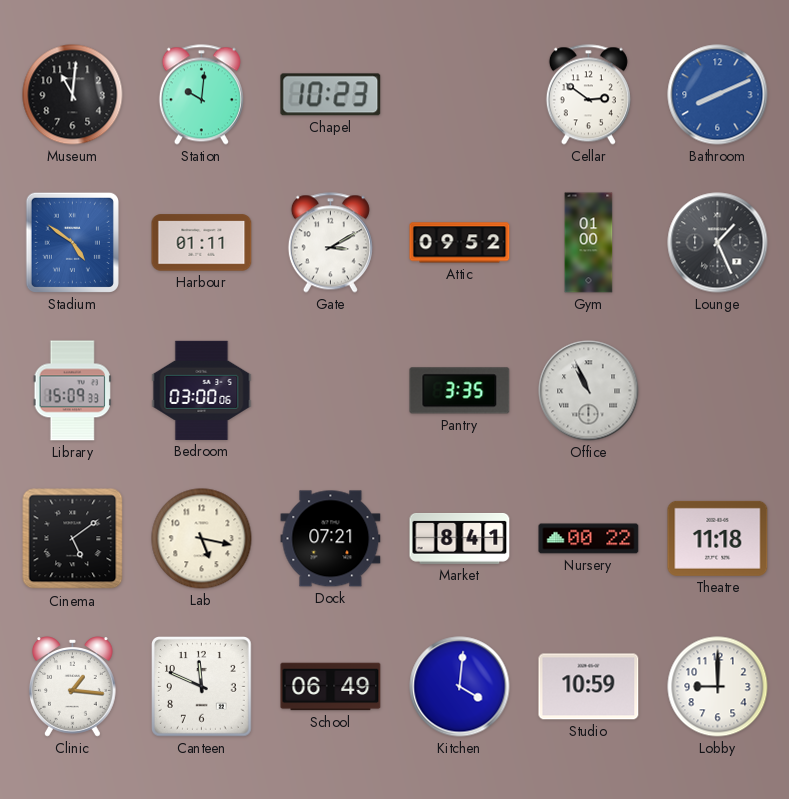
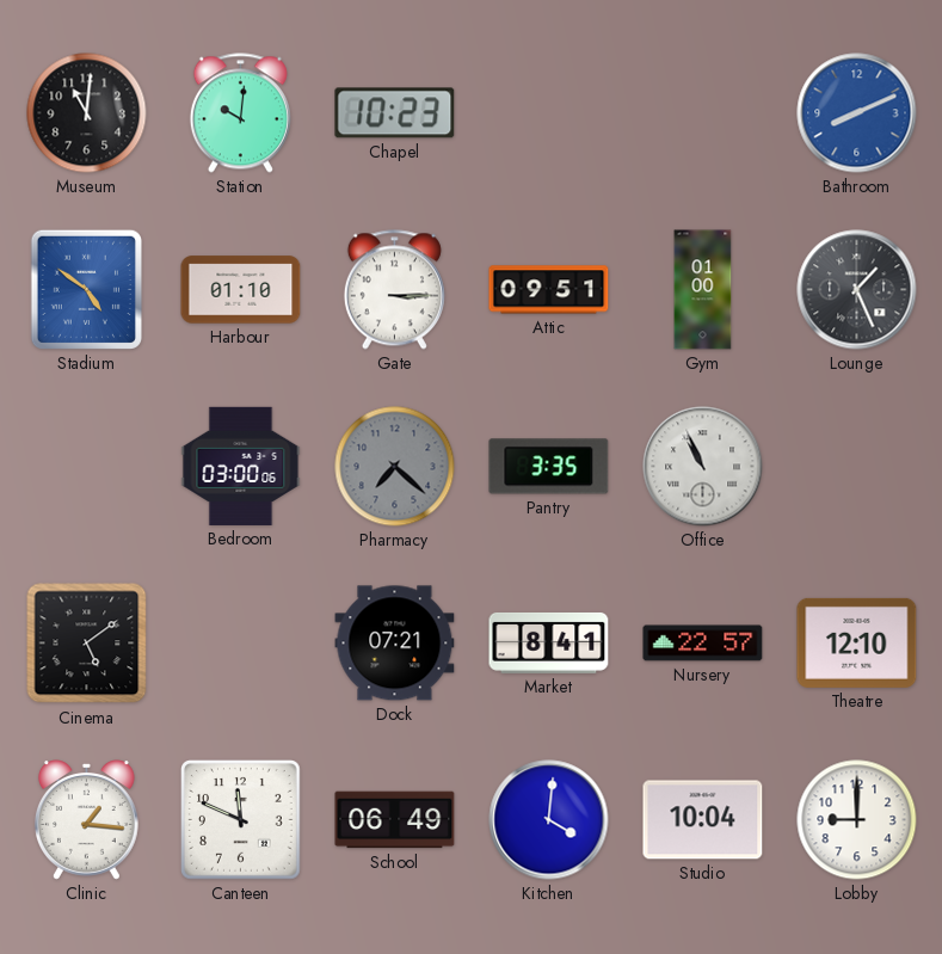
Cellar: 2:51 -> none (588, 95)
Harbour: 01:11 -> 01:10 (241, 290)
Gate: 3:10 -> 3:15 (394, 290)
Attic: 09:52 -> 09:51 (549, 290)
Library: 15:09 -> none (72, 391)
Pharmacy: none -> 7:22 (395, 467)
Lab: 5:17 -> none (202, 539)
Nursery: 00:22 -> 22:57 (703, 644)
Theatre: 11:18 -> 12:10 (857, 642)
Studio: 10:59 -> 10:04 (703, 820)
